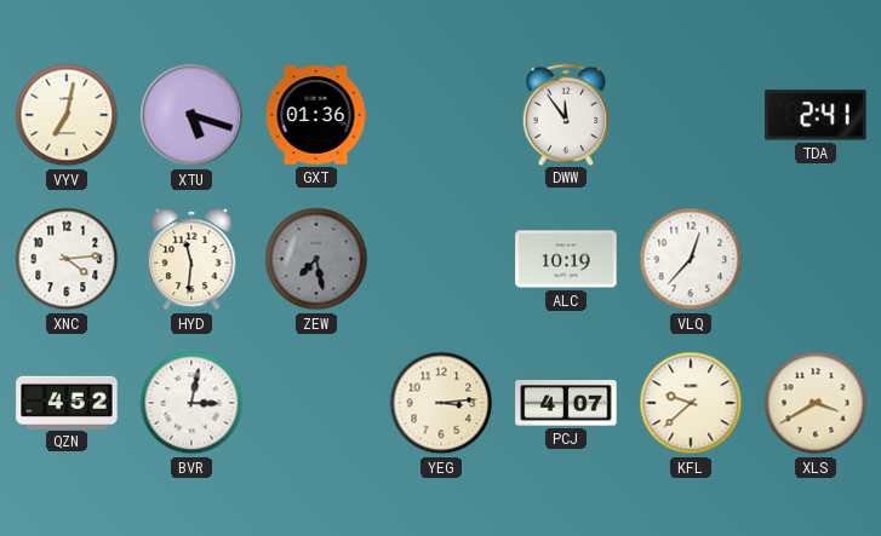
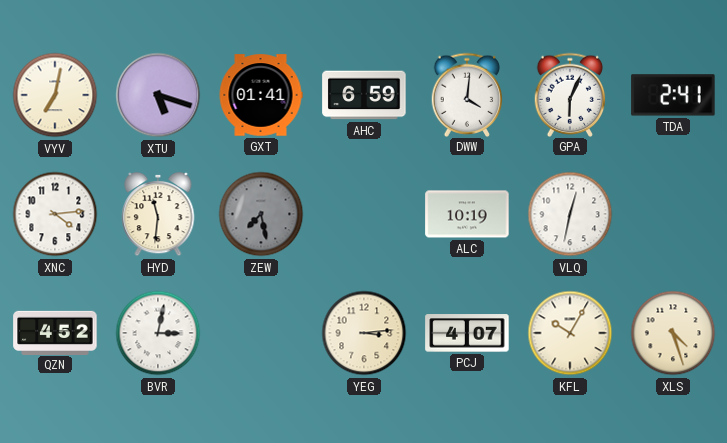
GXT: 01:36 -> 01:41 (261, 95)
AHC: none -> 6:59 (364, 95)
DWW: 11:54 -> 4:01 (467, 94)
GPA: none -> 6:04 (570, 94)
VLQ: 12:37 -> 12:32 (570, 214)
KFL: 9:38 -> 10:05 (570, 333)
XLS: 3:40 -> 4:27 (673, 333)
